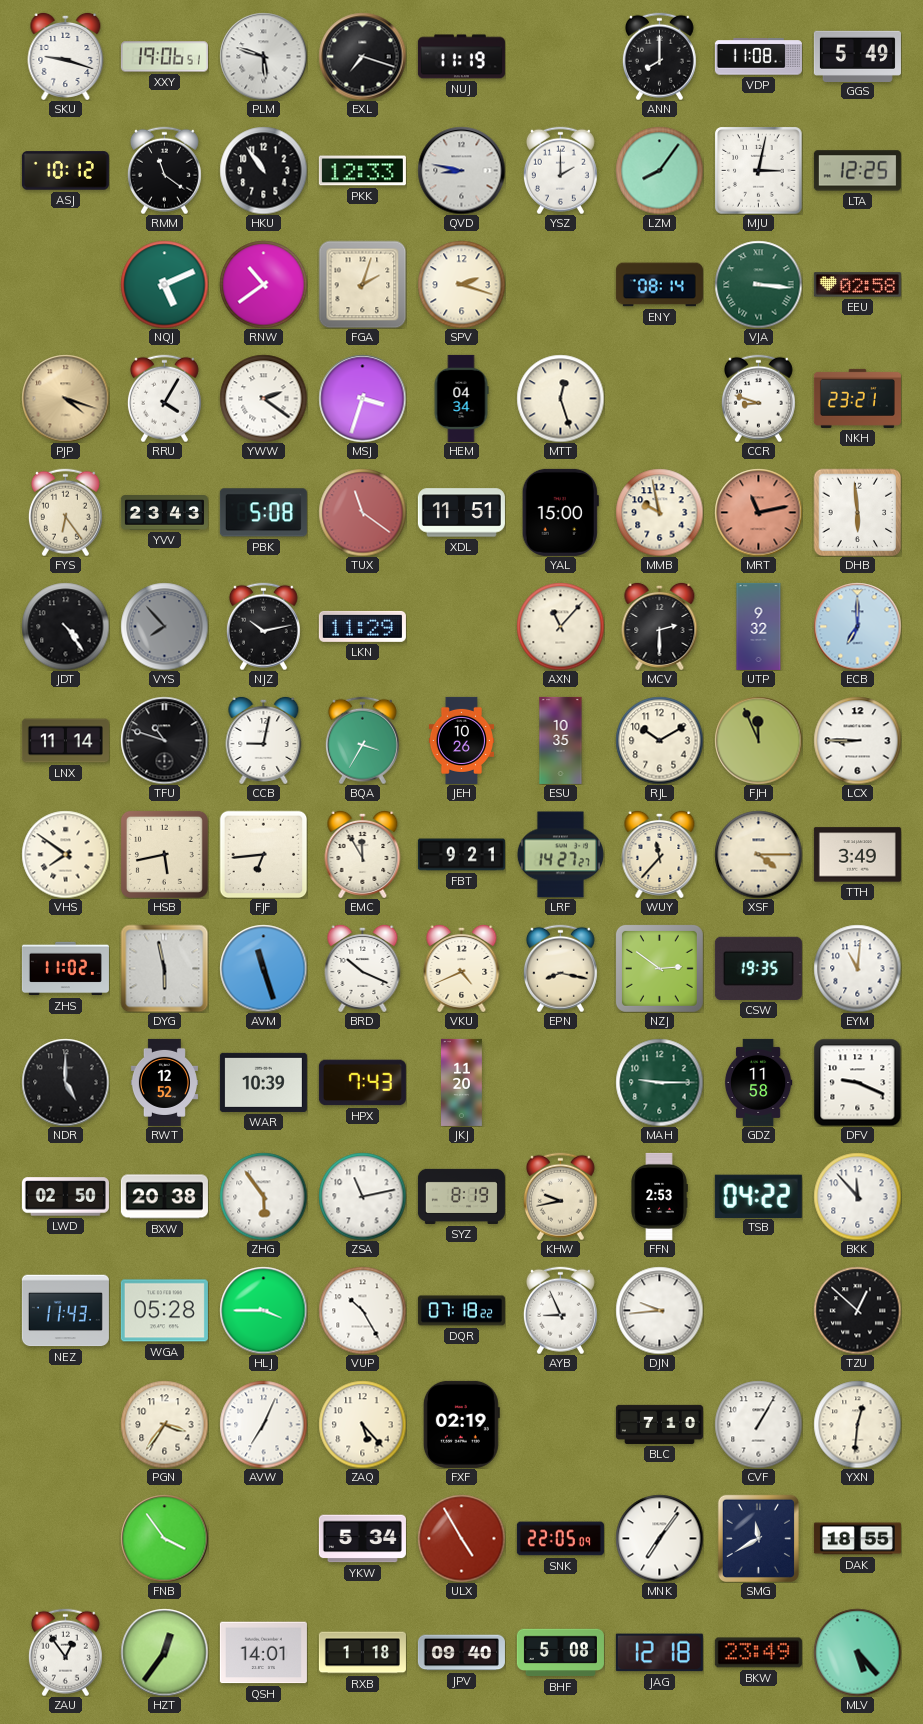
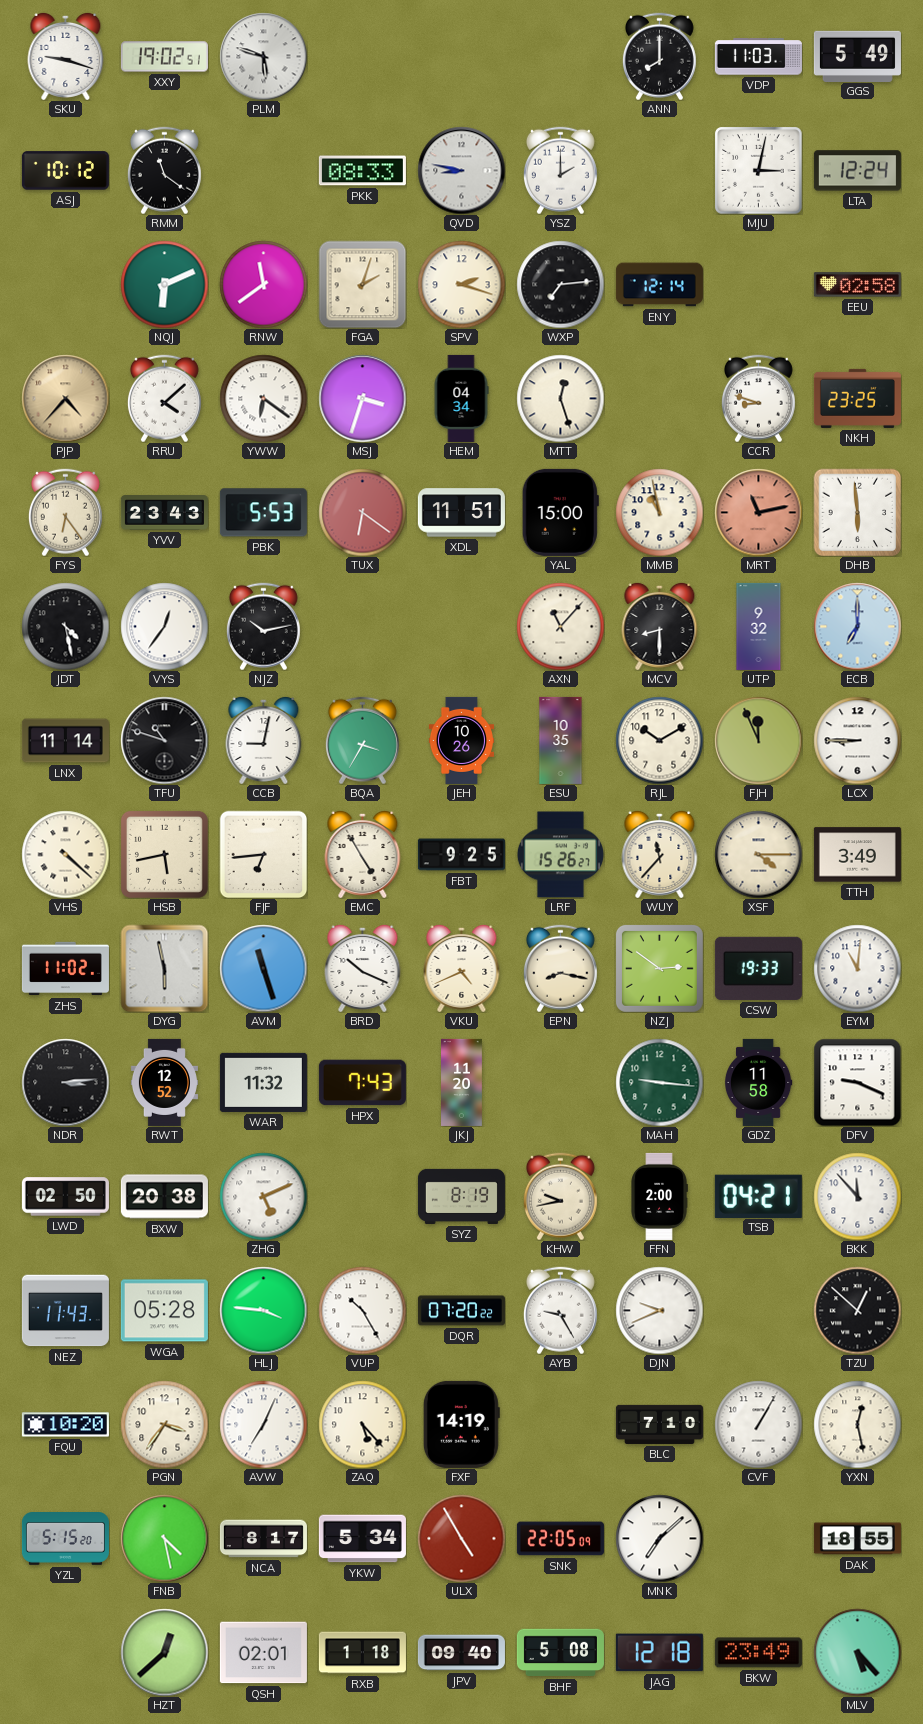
XXY: 19:06 -> 19:02 (164, 57)
EXL: 7:18 -> none (362, 56)
NUJ: 11:19 -> none (461, 57)
VDP: 11:08 -> 11:03 (758, 57)
HKU: 10:54 -> none (263, 170)
PKK: 12:33 -> 08:33 (362, 171)
LZM: 8:06 -> none (659, 170)
LTA: 12:25 -> 12:24 (857, 171)
NQJ: 5:11 -> 6:11 (164, 284)
RNW: 10:39 -> 11:39 (263, 284)
WXP: none -> 7:14 (560, 284)
ENY: 08:14 -> 12:14 (659, 285)
VJA: 3:16 -> none (758, 284)
PJP: 4:18 -> 4:37 (65, 398)
RRU: 4:05 -> 4:08 (164, 398)
YWW: 2:21 -> 6:21 (263, 398)
NKH: 23:21 -> 23:25 (857, 398)
PBK: 5:08 -> 5:53 (263, 513)
TUX: 11:21 -> 6:21 (362, 512)
MMB: 9:58 -> 10:58 (659, 512)
JDT: 4:24 -> 4:28 (65, 626)
VYS: 7:53 -> 12:36 (164, 626)
VYS dial: grey -> white (164, 626)
LKN: 11:29 -> none (362, 626)
MCV: 2:30 -> 8:30 (660, 626)
VHS: 7:51 -> 4:22 (65, 854)
EMC: 11:55 -> 4:55 (363, 854)
FBT: 9:21 -> 9:25 (461, 855)
LRF: 14:27 -> 15:26 (560, 855)
CSW: 19:35 -> 19:33 (758, 968)
NDR: 5:00 -> 3:14 (65, 1082)
WAR: 10:39 -> 11:32 (263, 1082)
MAH: 9:15 -> 9:16 (659, 1082)
ZHG: 5:54 -> 5:11 (263, 1196)
ZSA: 11:13 -> none (362, 1196)
FFN: 2:53 -> 2:00 (659, 1196)
TSB: 04:22 -> 04:21 (758, 1196)
HLJ: 3:45 -> 3:46 (263, 1310)
DQR: 07:18 -> 07:20 (461, 1311)
AYB: 8:56 -> 9:25 (560, 1310)
DJN: 9:44 -> 9:41 (659, 1310)
FQU: none -> 10:20 (65, 1425)
FXF: 02:19 -> 14:19 (461, 1424)
YXN: 12:31 -> 12:28 (857, 1424)
YZL: none -> 5:15 (65, 1539)
FNB: 3:54 -> 4:28 (164, 1538)
NCA: none -> 8:17 (263, 1539)
MNK: 7:06 -> 7:08 (659, 1538)
SMG: 11:40 -> none (758, 1538)
ZAU: 12:54 -> none (65, 1652)
HZT: 12:36 -> 12:38 (164, 1652)
QSH: 14:01 -> 02:01 (263, 1653)
